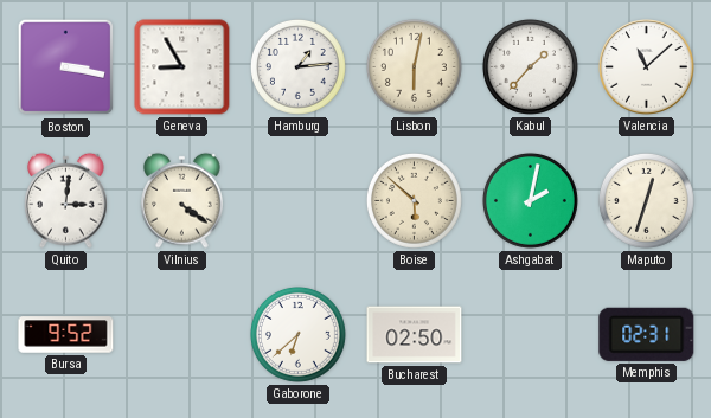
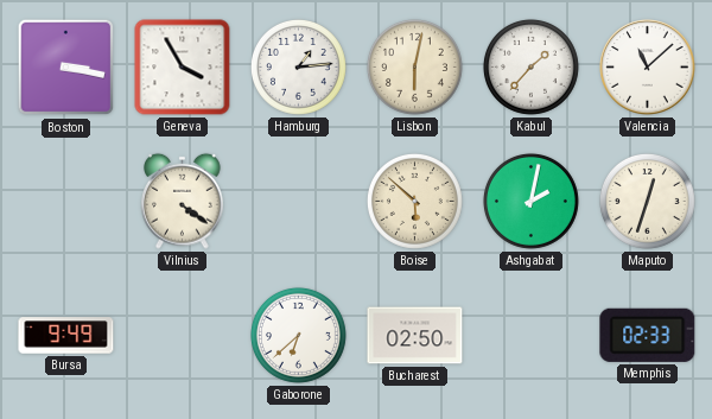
Geneva: 8:55 -> 3:55 (183, 68)
Quito: 3:01 -> none (66, 200)
Bursa: 9:52 -> 9:49 (66, 336)
Memphis: 02:31 -> 02:33 (648, 335)
